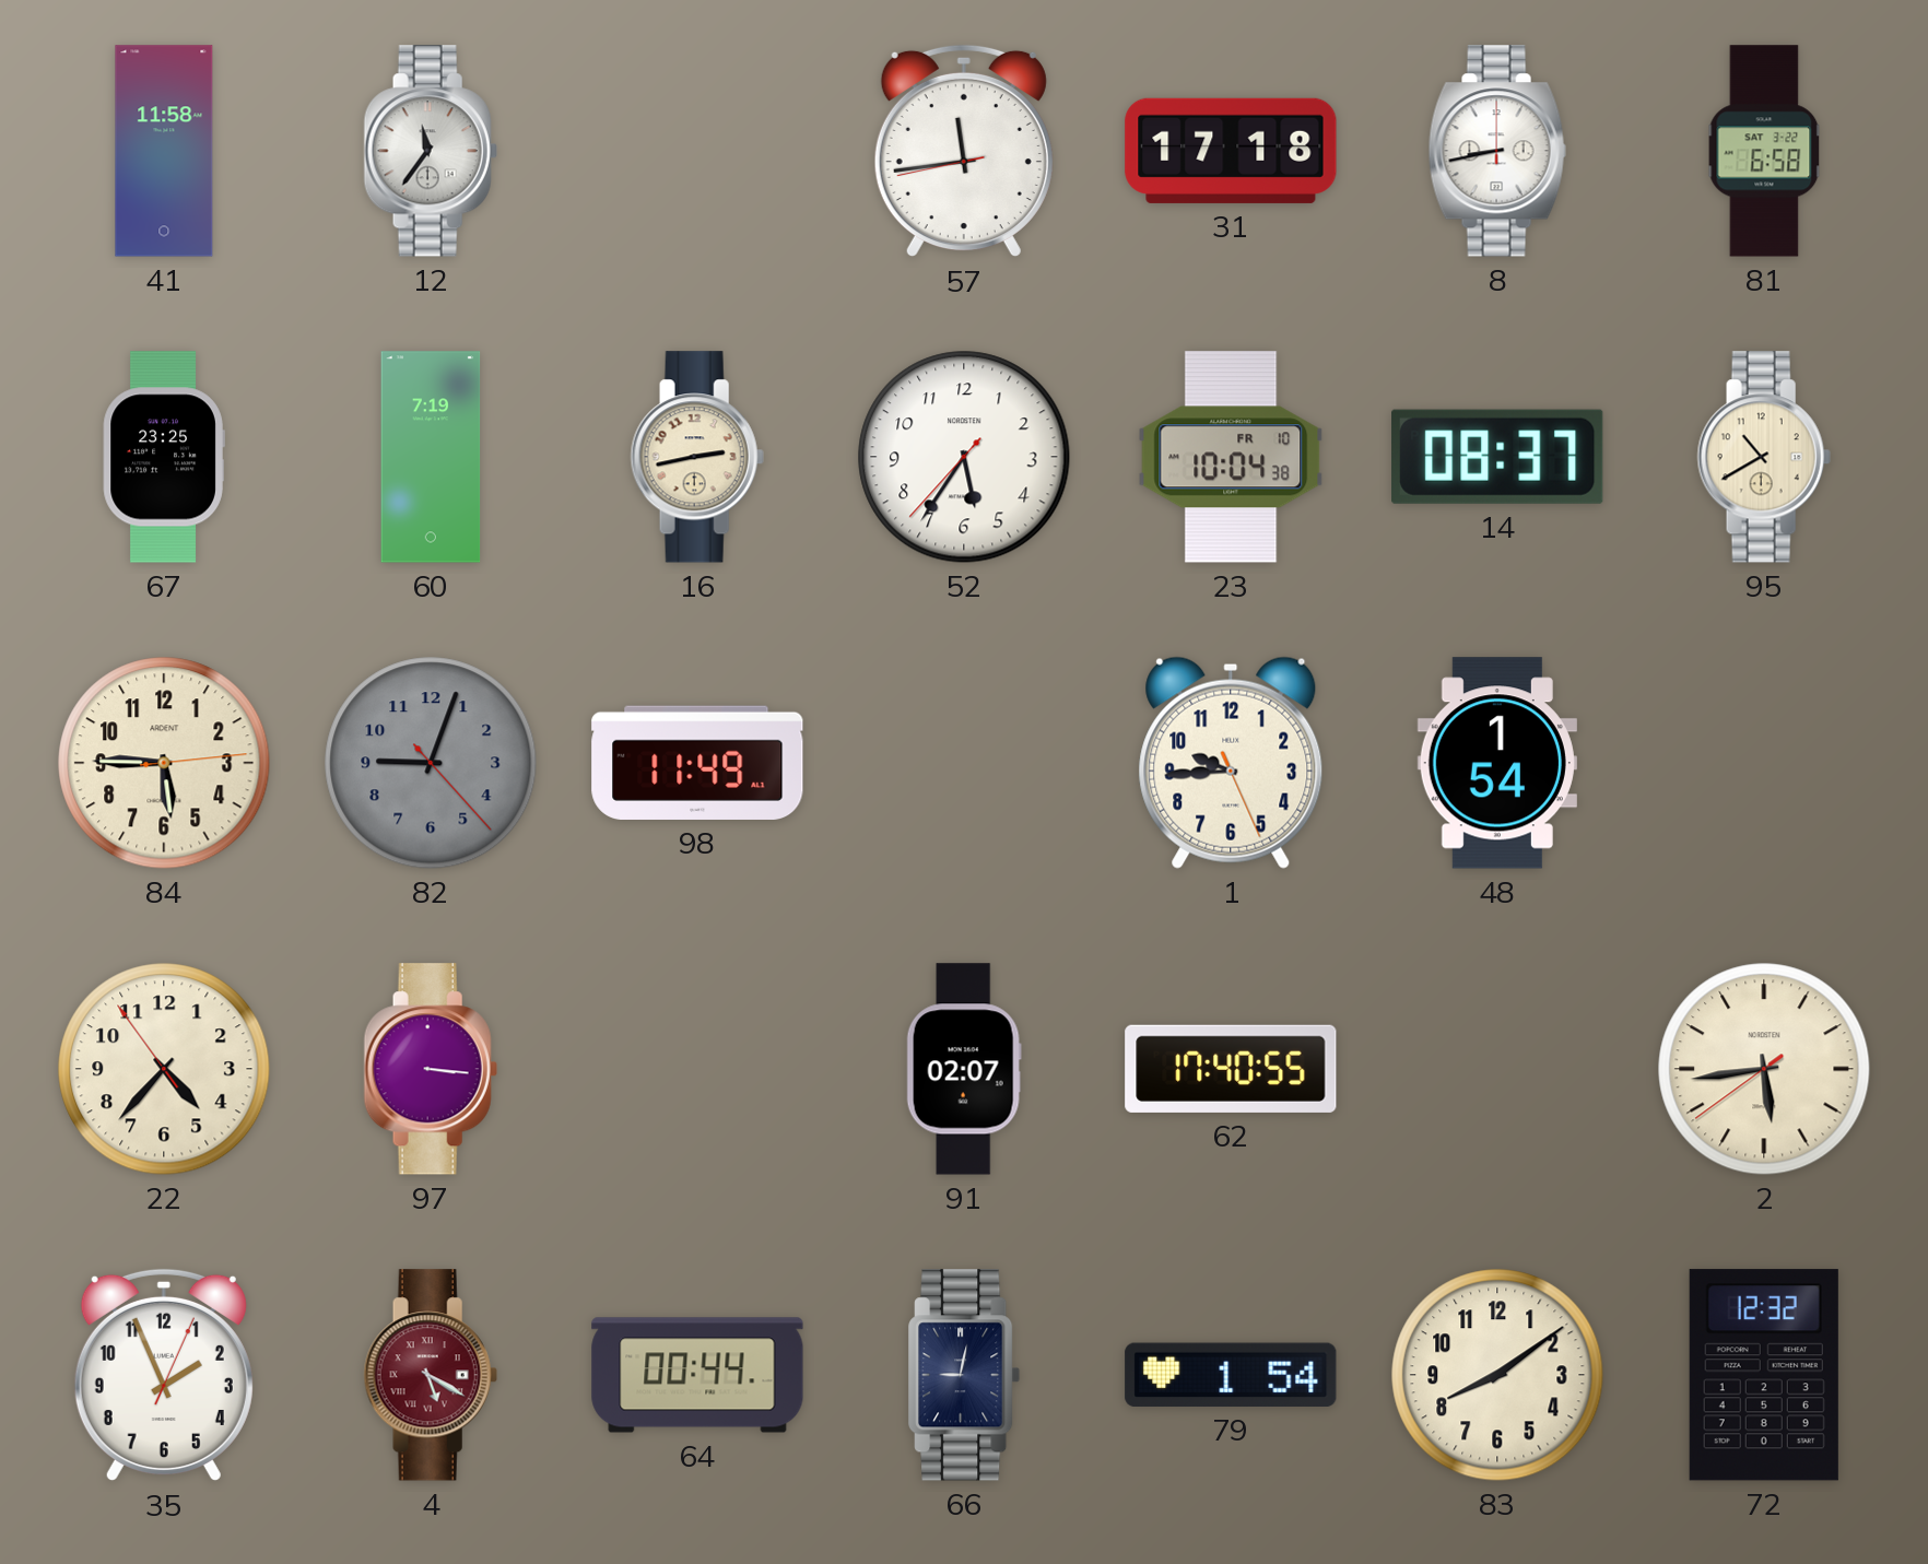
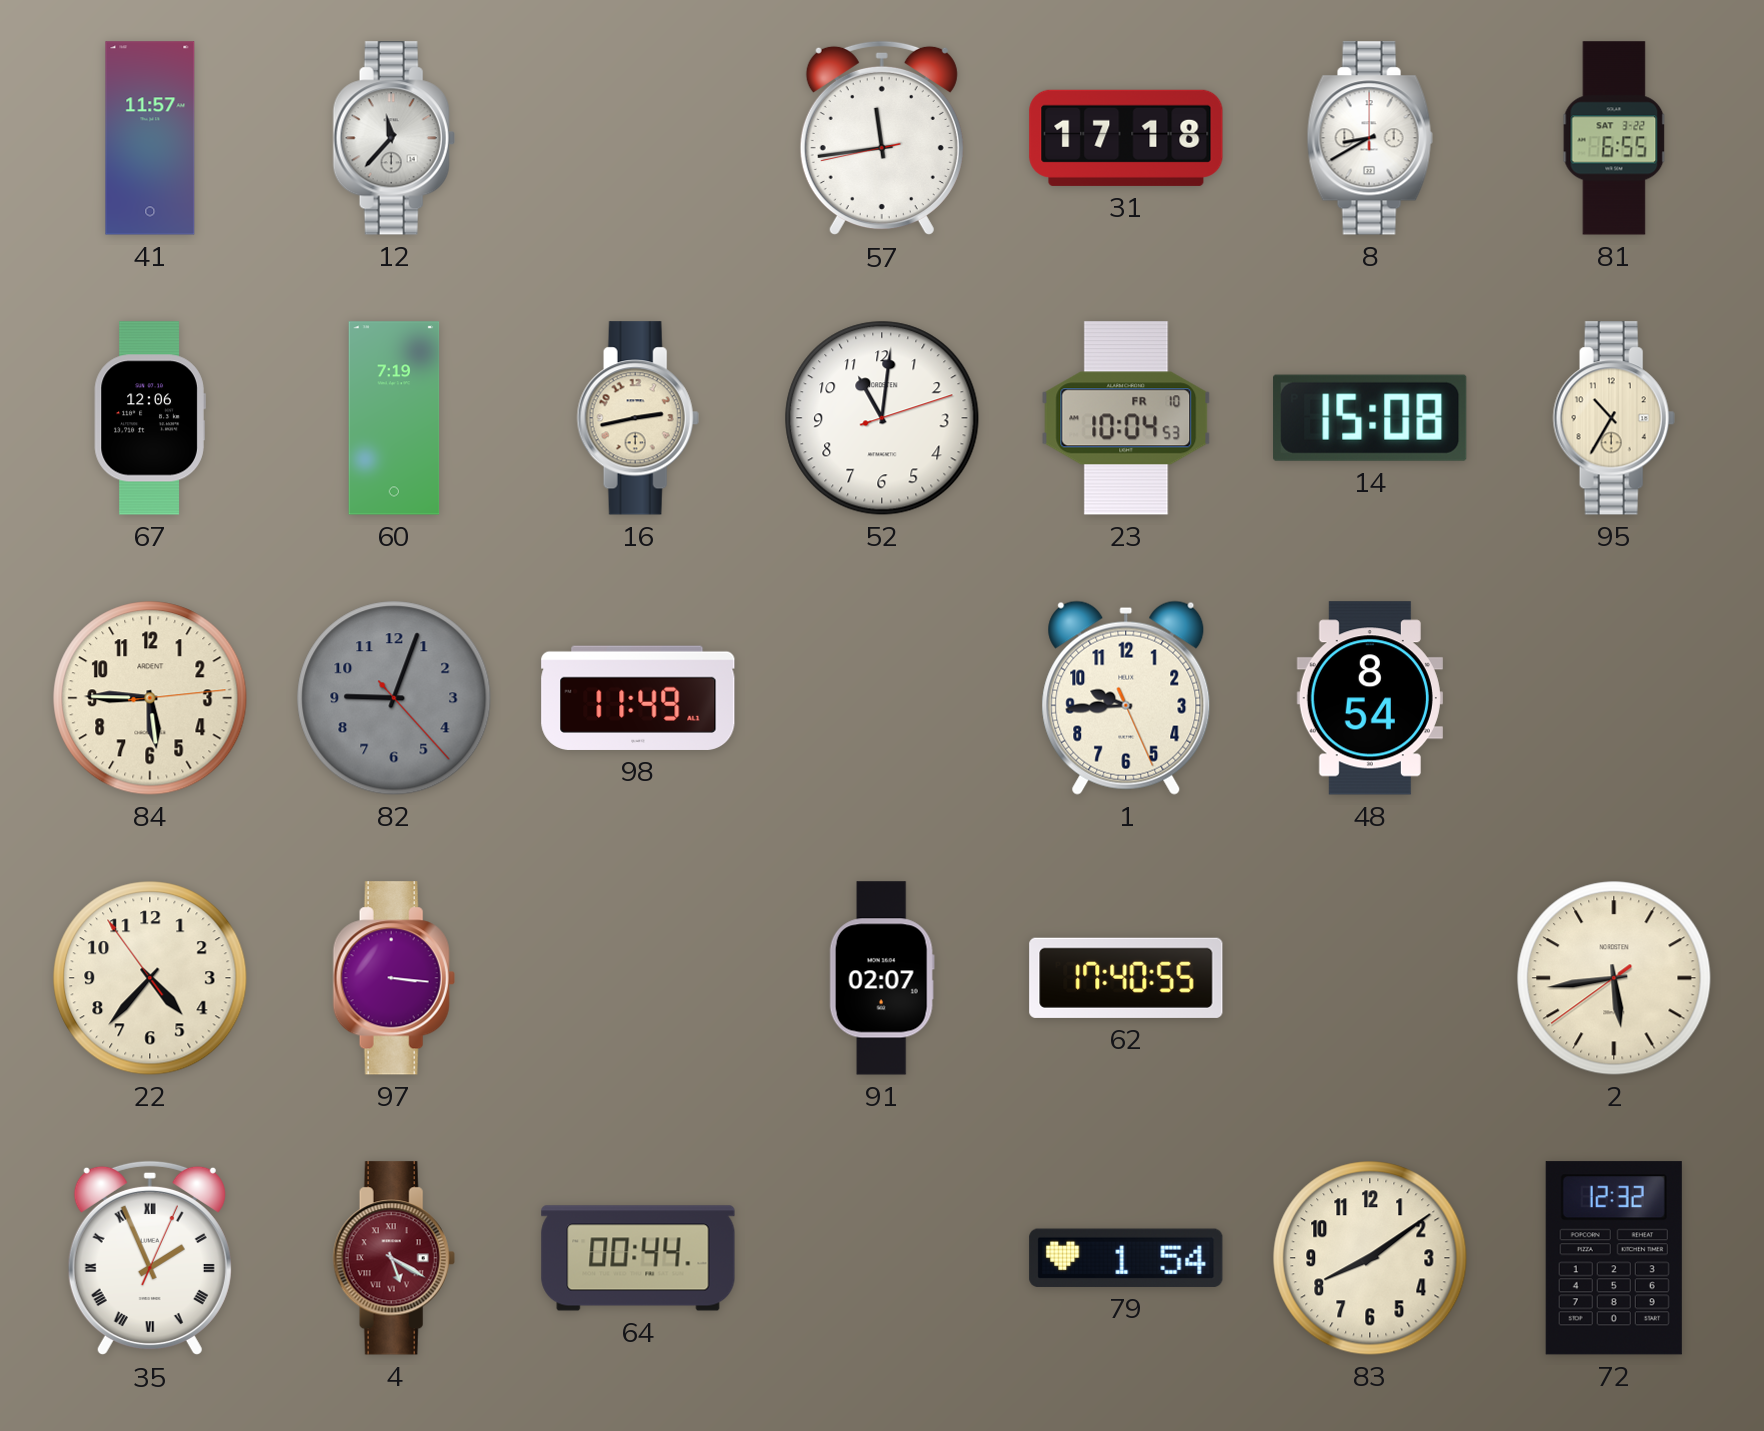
41: 11:58 -> 11:57 (150, 138)
12: 11:36 -> 11:37 (394, 138)
8: 8:43 -> 8:40 (1370, 138)
81: 6:58 -> 6:55 (1614, 138)
67: 23:25 -> 12:06 (150, 418)
52: 5:35 -> 11:01 (882, 418)
23: 10:04:38 -> 10:04:53 (1126, 418)
14: 08:37 -> 15:08 (1371, 418)
95: 10:40 -> 10:35 (1614, 418)
48: 1:54 -> 8:54 (1370, 698)
35 numerals: Arabic -> Roman (150, 1258)
66: 9:02 -> none (965, 1375)
